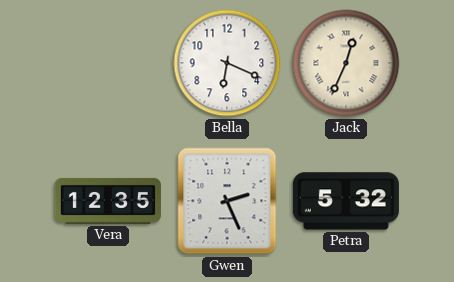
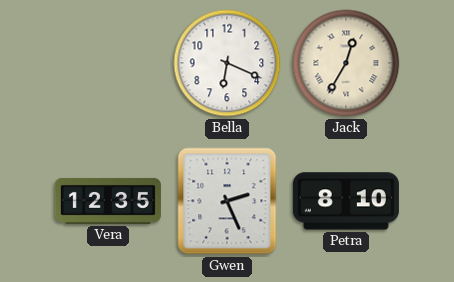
Jack: 12:34 -> 12:35 (346, 63)
Petra: 5:32 -> 8:10 (346, 201)
